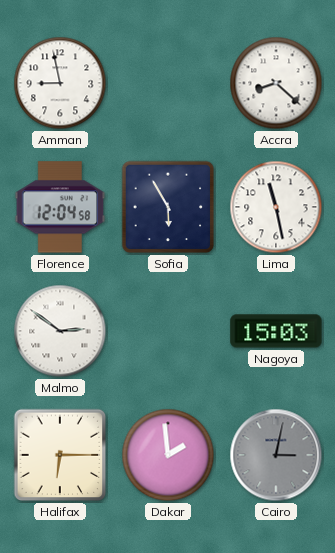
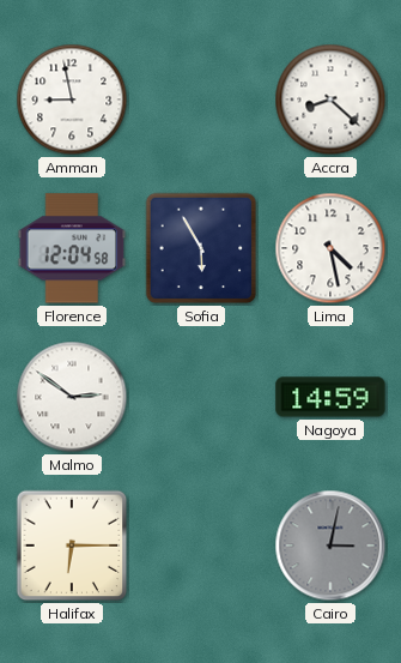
Lima: 11:28 -> 4:28 (330, 248)
Nagoya: 15:03 -> 14:59 (330, 397)
Dakar: 1:59 -> none (168, 455)
